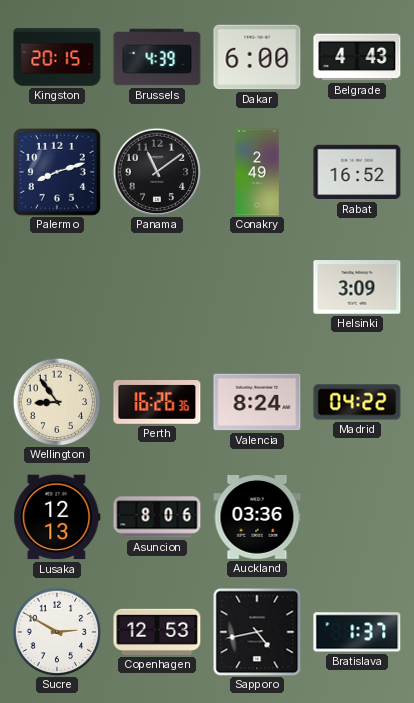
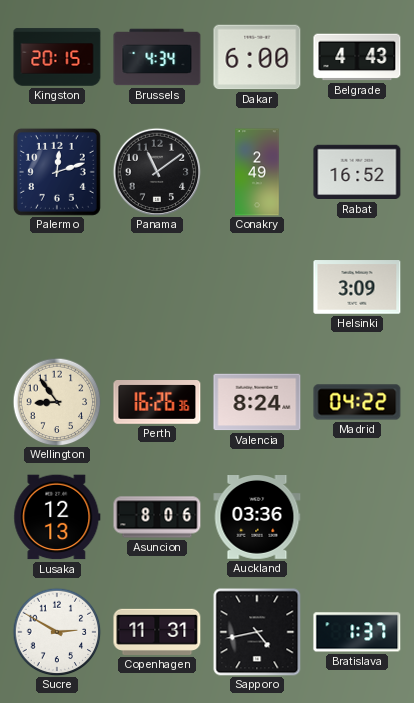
Brussels: 4:39 -> 4:34 (157, 57)
Palermo: 8:12 -> 12:12 (57, 172)
Copenhagen: 12:53 -> 11:31 (157, 632)
